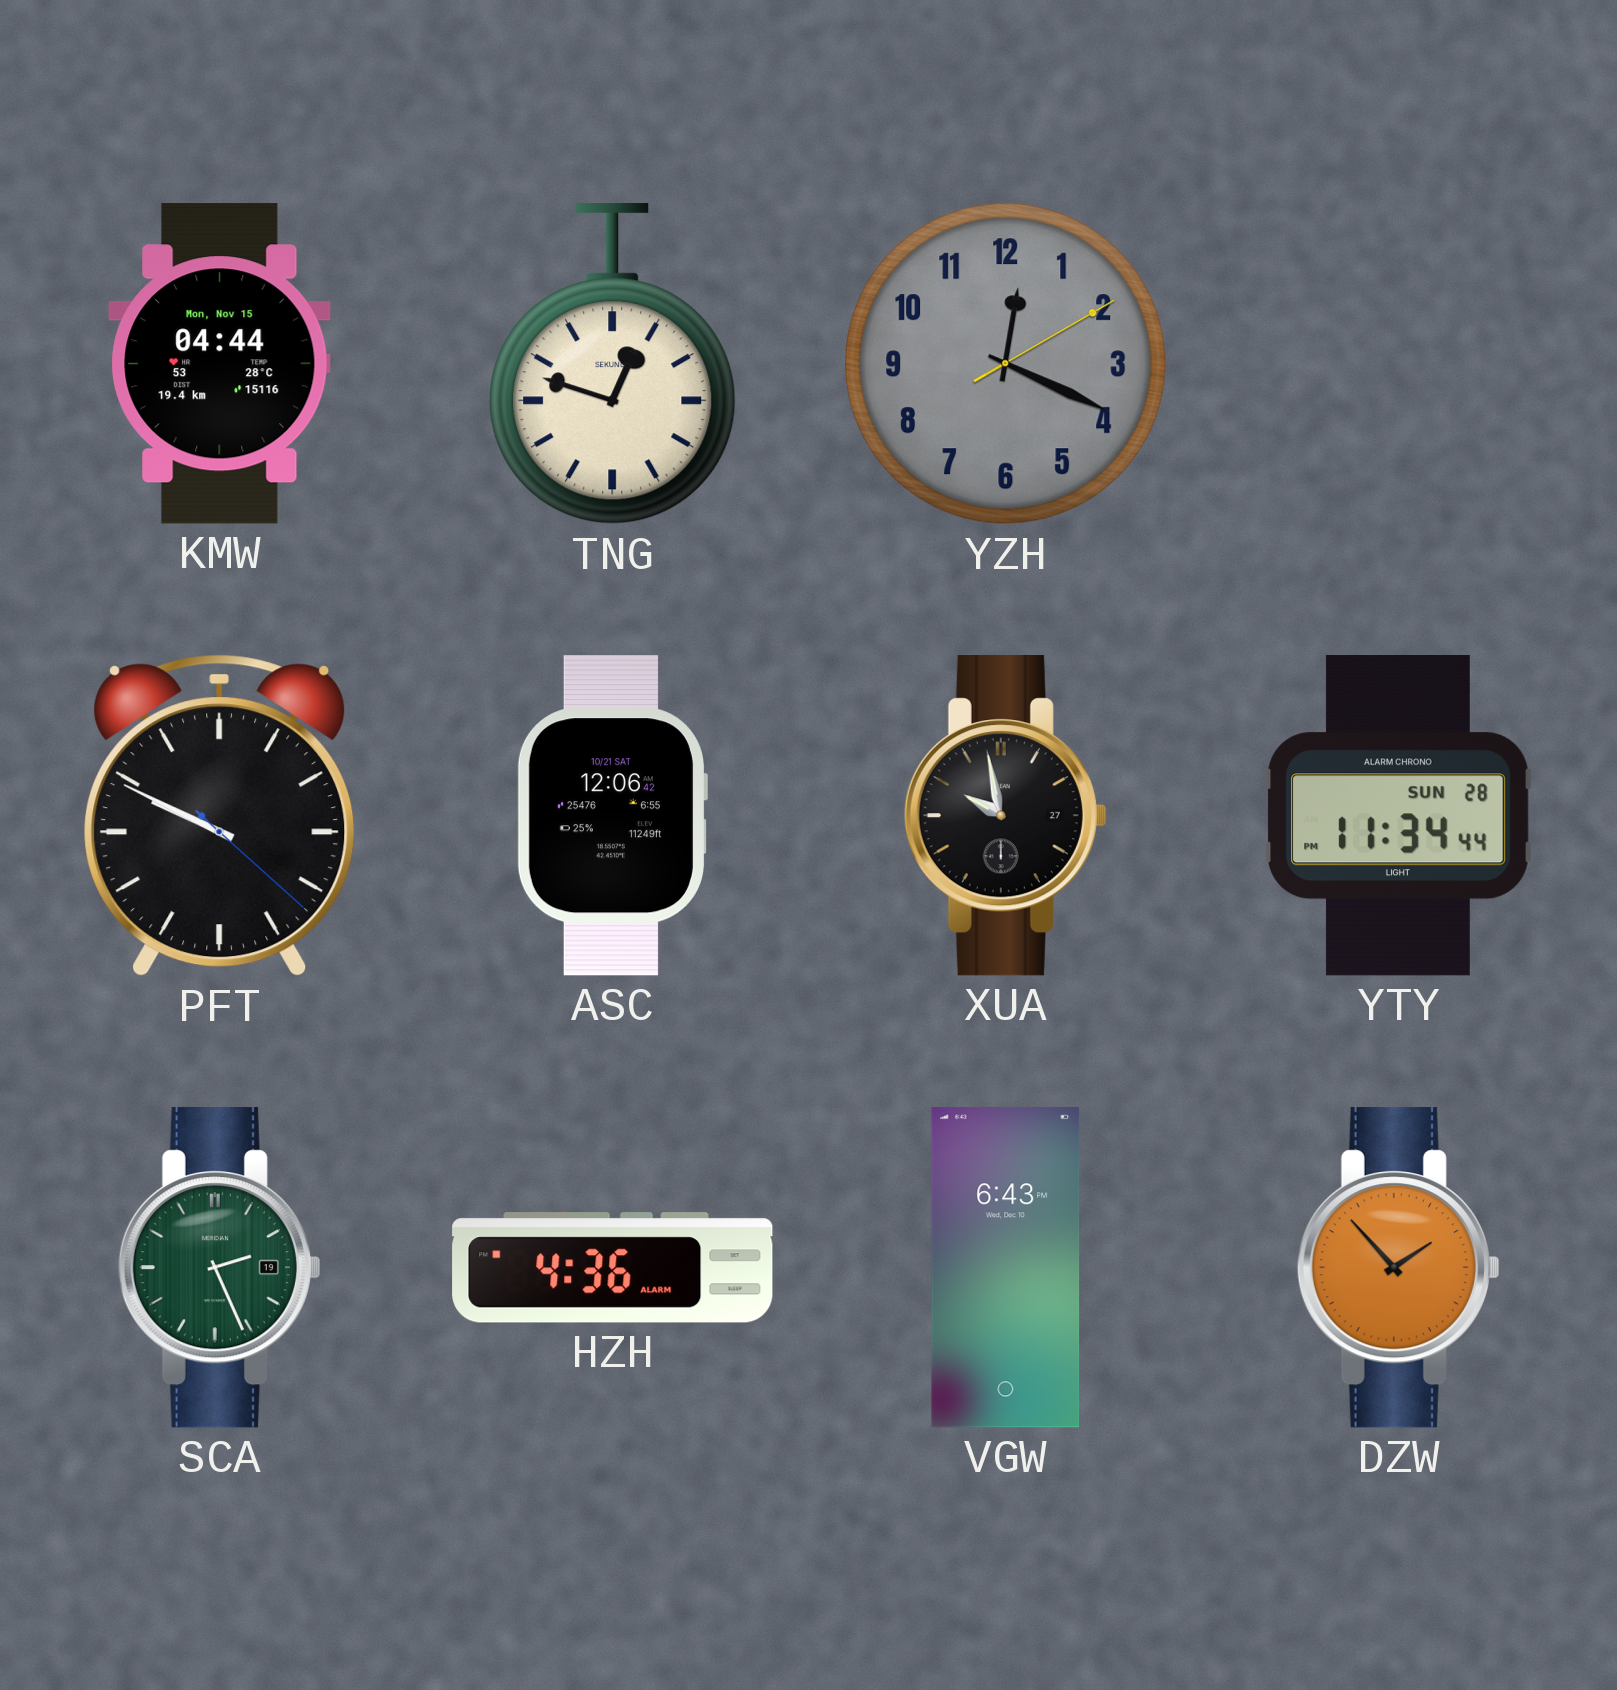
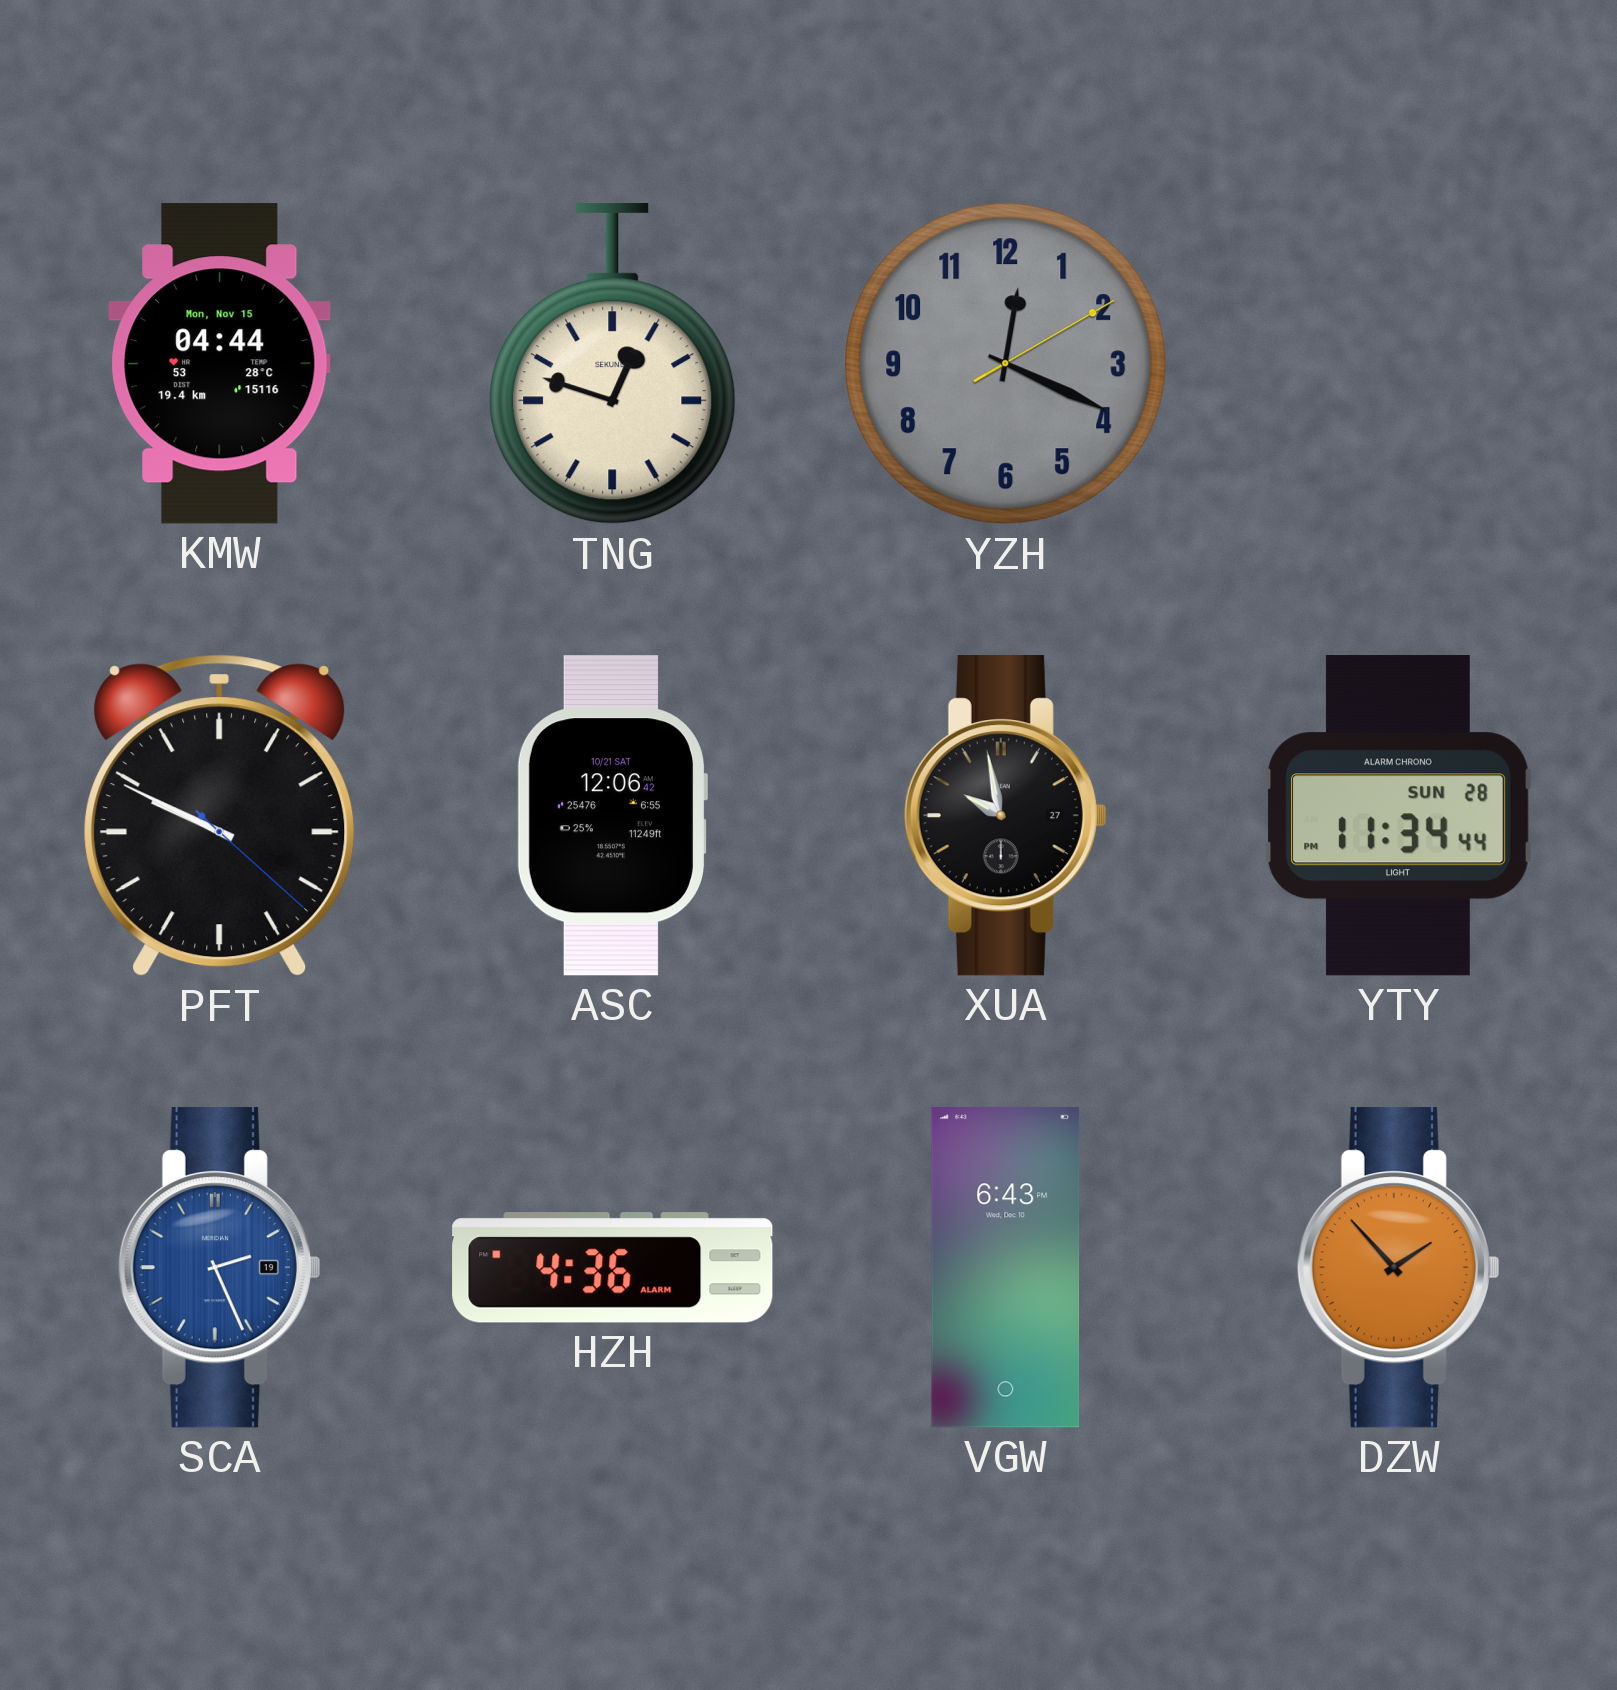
SCA dial: green -> blue (219, 1268)
